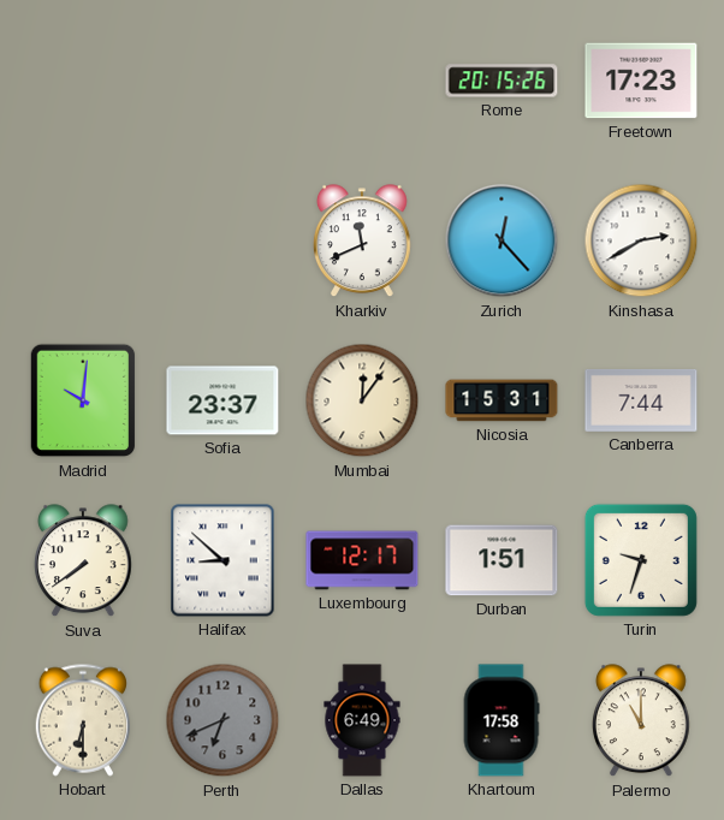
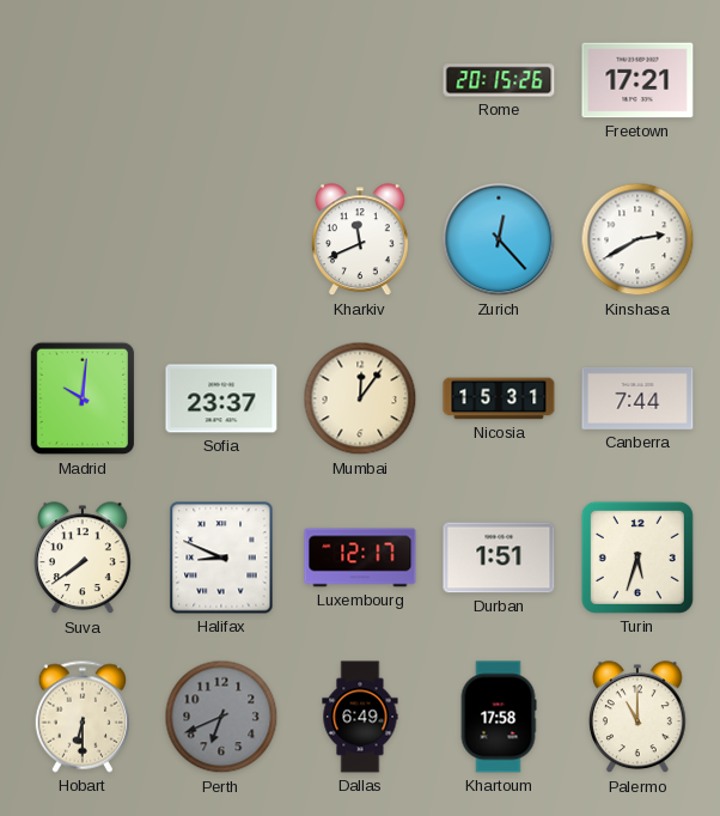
Freetown: 17:23 -> 17:21 (637, 80)
Halifax: 8:52 -> 8:49 (221, 558)
Turin: 9:33 -> 5:33 (637, 558)
